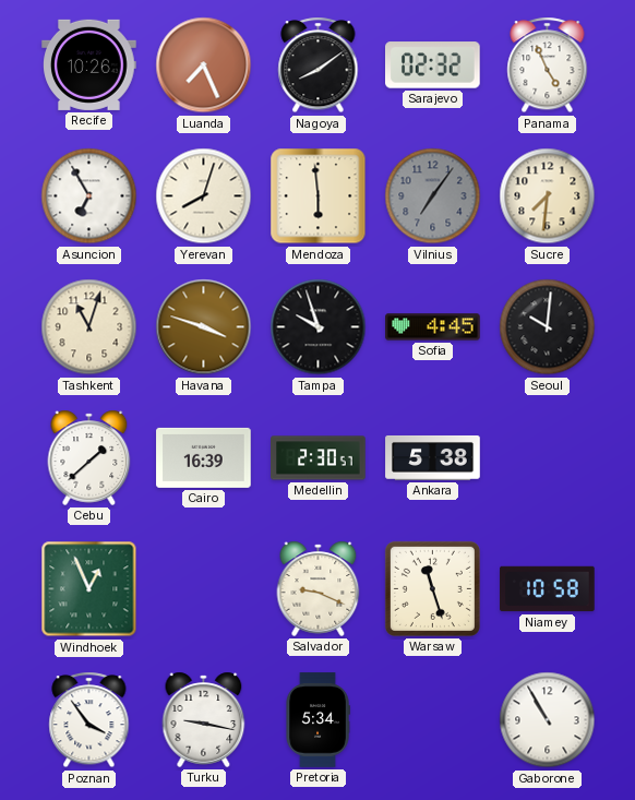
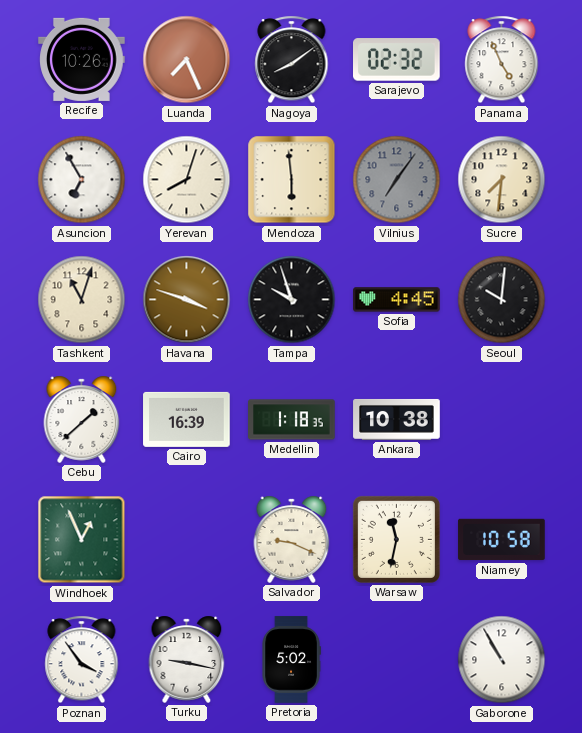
Medellin: 2:30 -> 1:18 (292, 420)
Ankara: 5:38 -> 10:38 (397, 419)
Warsaw: 11:27 -> 11:32 (396, 539)
Pretoria: 5:34 -> 5:02 (291, 660)
